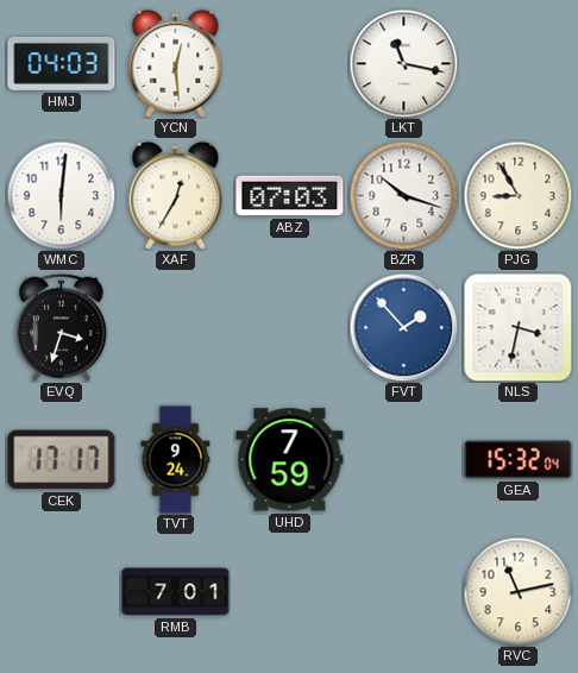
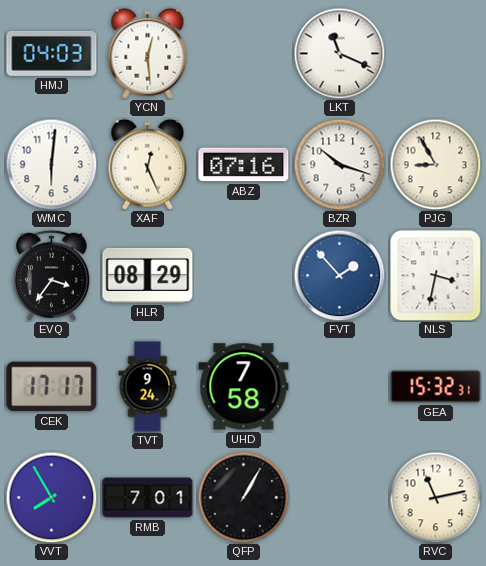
LKT: 11:17 -> 11:19 (339, 53)
XAF: 12:35 -> 12:26 (148, 164)
ABZ: 07:03 -> 07:16 (244, 165)
EVQ: 3:33 -> 3:36 (52, 275)
HLR: none -> 08:29 (148, 275)
UHD: 7:59 -> 7:58 (244, 387)
GEA: 15:32:04 -> 15:32:31 (436, 387)
VVT: none -> 7:55 (51, 497)
QFP: none -> 1:05 (243, 497)
